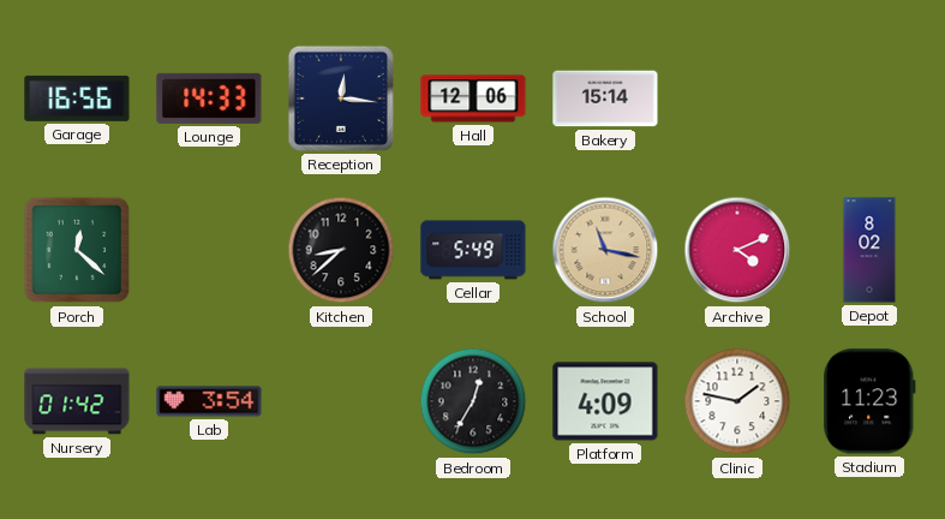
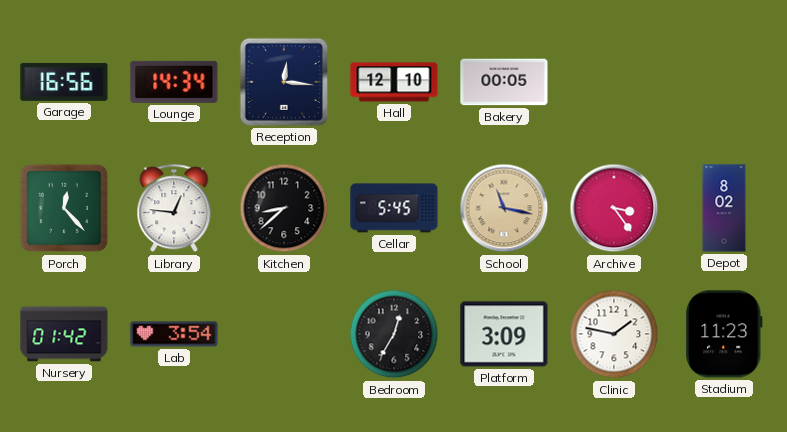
Lounge: 14:33 -> 14:34 (174, 82)
Hall: 12:06 -> 12:10 (394, 82)
Bakery: 15:14 -> 00:05 (504, 82)
Porch: 12:22 -> 12:23 (64, 208)
Library: none -> 12:46 (174, 209)
Cellar: 5:49 -> 5:45 (394, 208)
Archive: 4:11 -> 3:24 (614, 208)
Platform: 4:09 -> 3:09 (504, 334)
